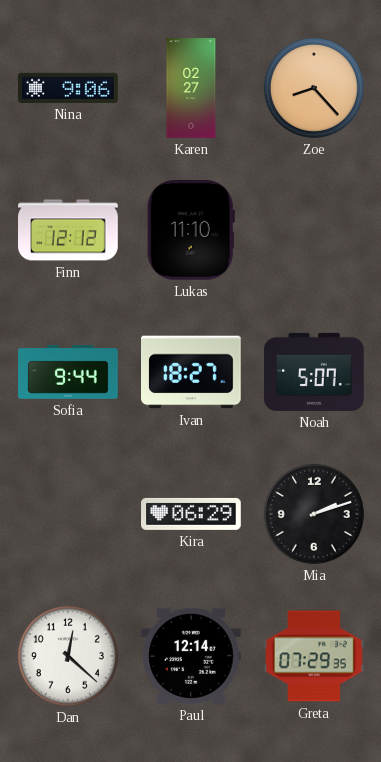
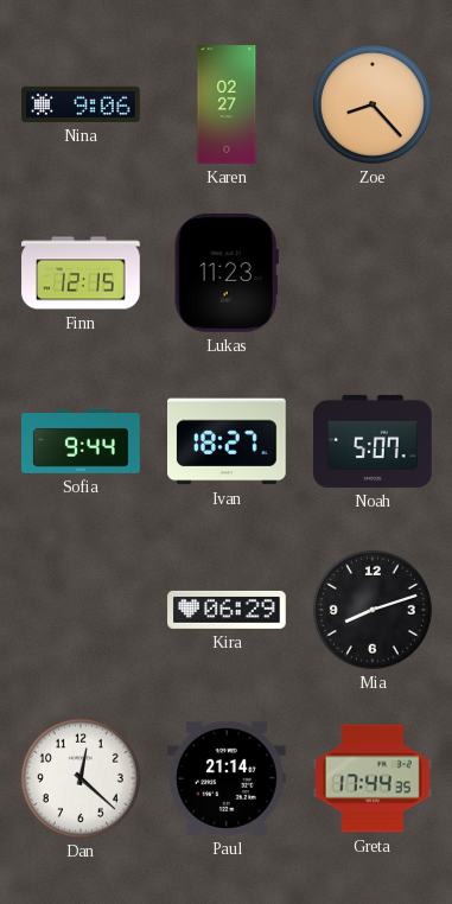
Finn: 12:12 -> 12:15 (81, 273)
Lukas: 11:10 -> 11:23 (227, 274)
Mia: 2:12 -> 8:12 (373, 610)
Paul: 12:14 -> 21:14 (227, 778)
Greta: 07:29 -> 17:44 (373, 778)
